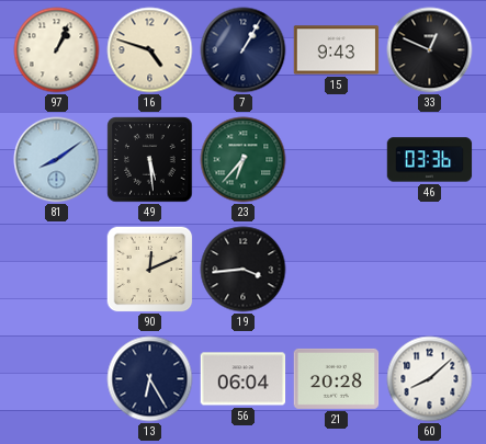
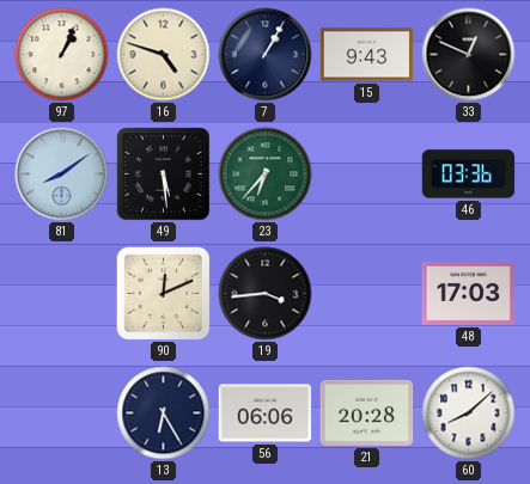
48: none -> 17:03 (469, 293)
56: 06:04 -> 06:06 (266, 413)
